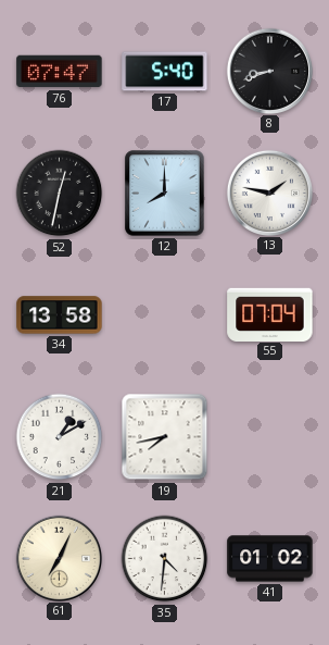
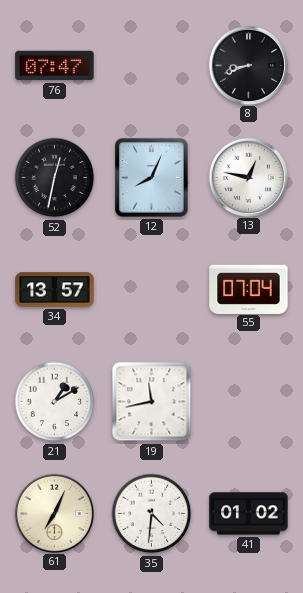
17: 5:40 -> none (165, 72)
12: 8:00 -> 8:04 (152, 178)
13: 1:47 -> 12:47 (248, 177)
34: 13:58 -> 13:57 (55, 290)
19: 7:43 -> 11:43 (152, 402)
